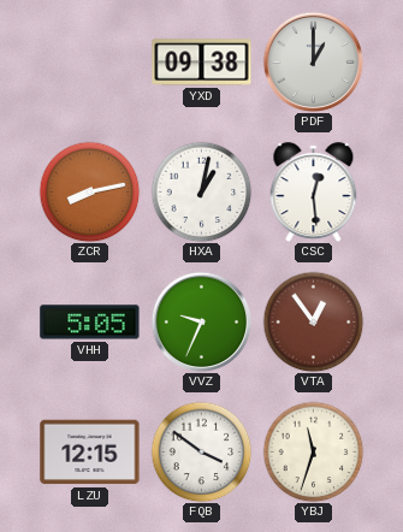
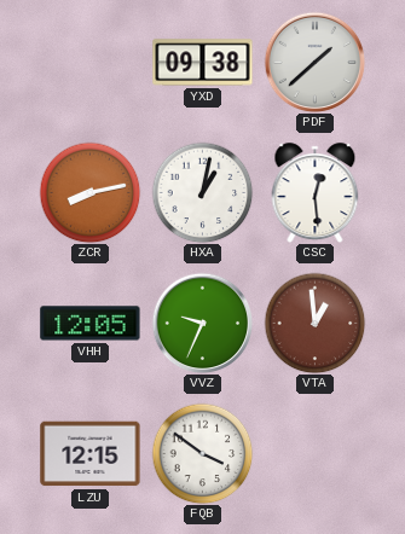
PDF: 1:00 -> 1:38 (314, 62)
VHH: 5:05 -> 12:05 (91, 324)
VTA: 12:54 -> 12:59 (314, 323)
YBJ: 11:33 -> none (313, 451)
